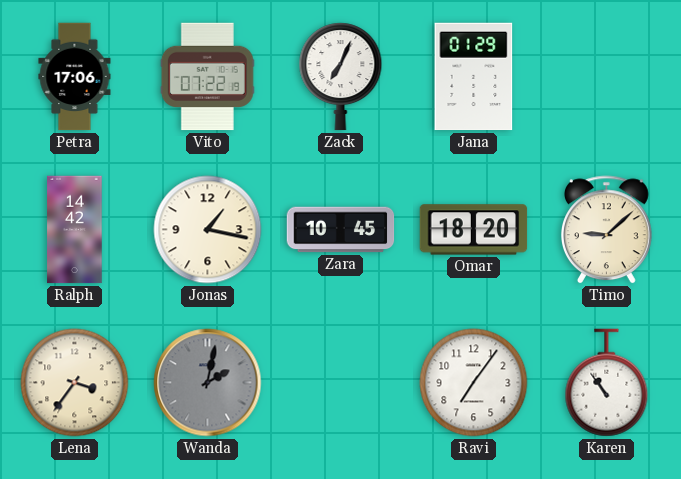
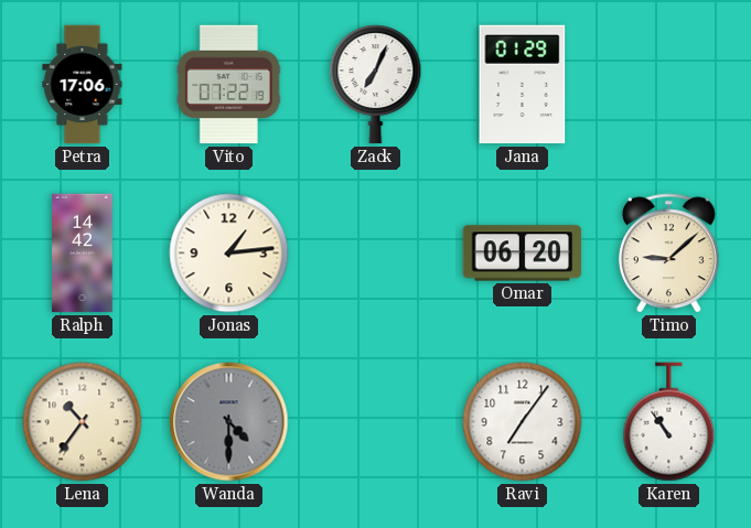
Jonas: 1:17 -> 1:14 (229, 254)
Zara: 10:45 -> none (341, 230)
Omar: 18:20 -> 06:20 (523, 254)
Lena: 3:36 -> 10:36 (83, 422)
Wanda: 2:02 -> 4:30 (229, 422)
